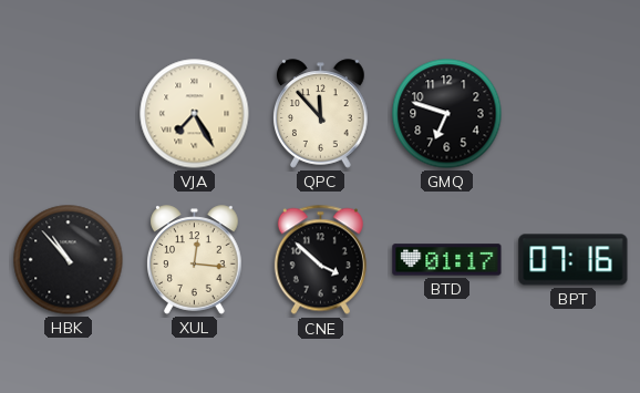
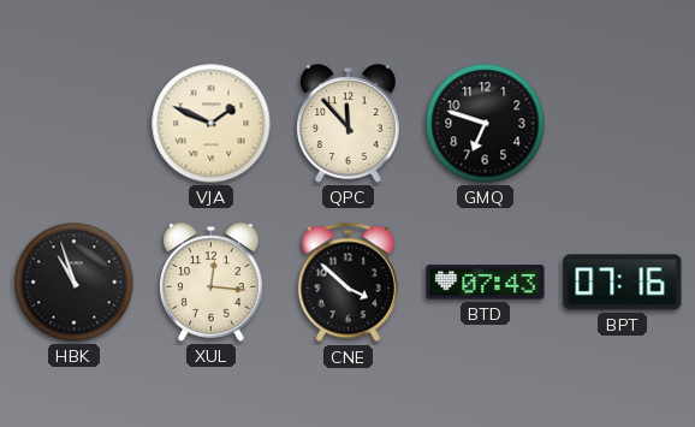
VJA: 7:25 -> 1:49 (212, 124)
HBK: 10:53 -> 10:57 (75, 283)
BTD: 01:17 -> 07:43 (486, 283)
